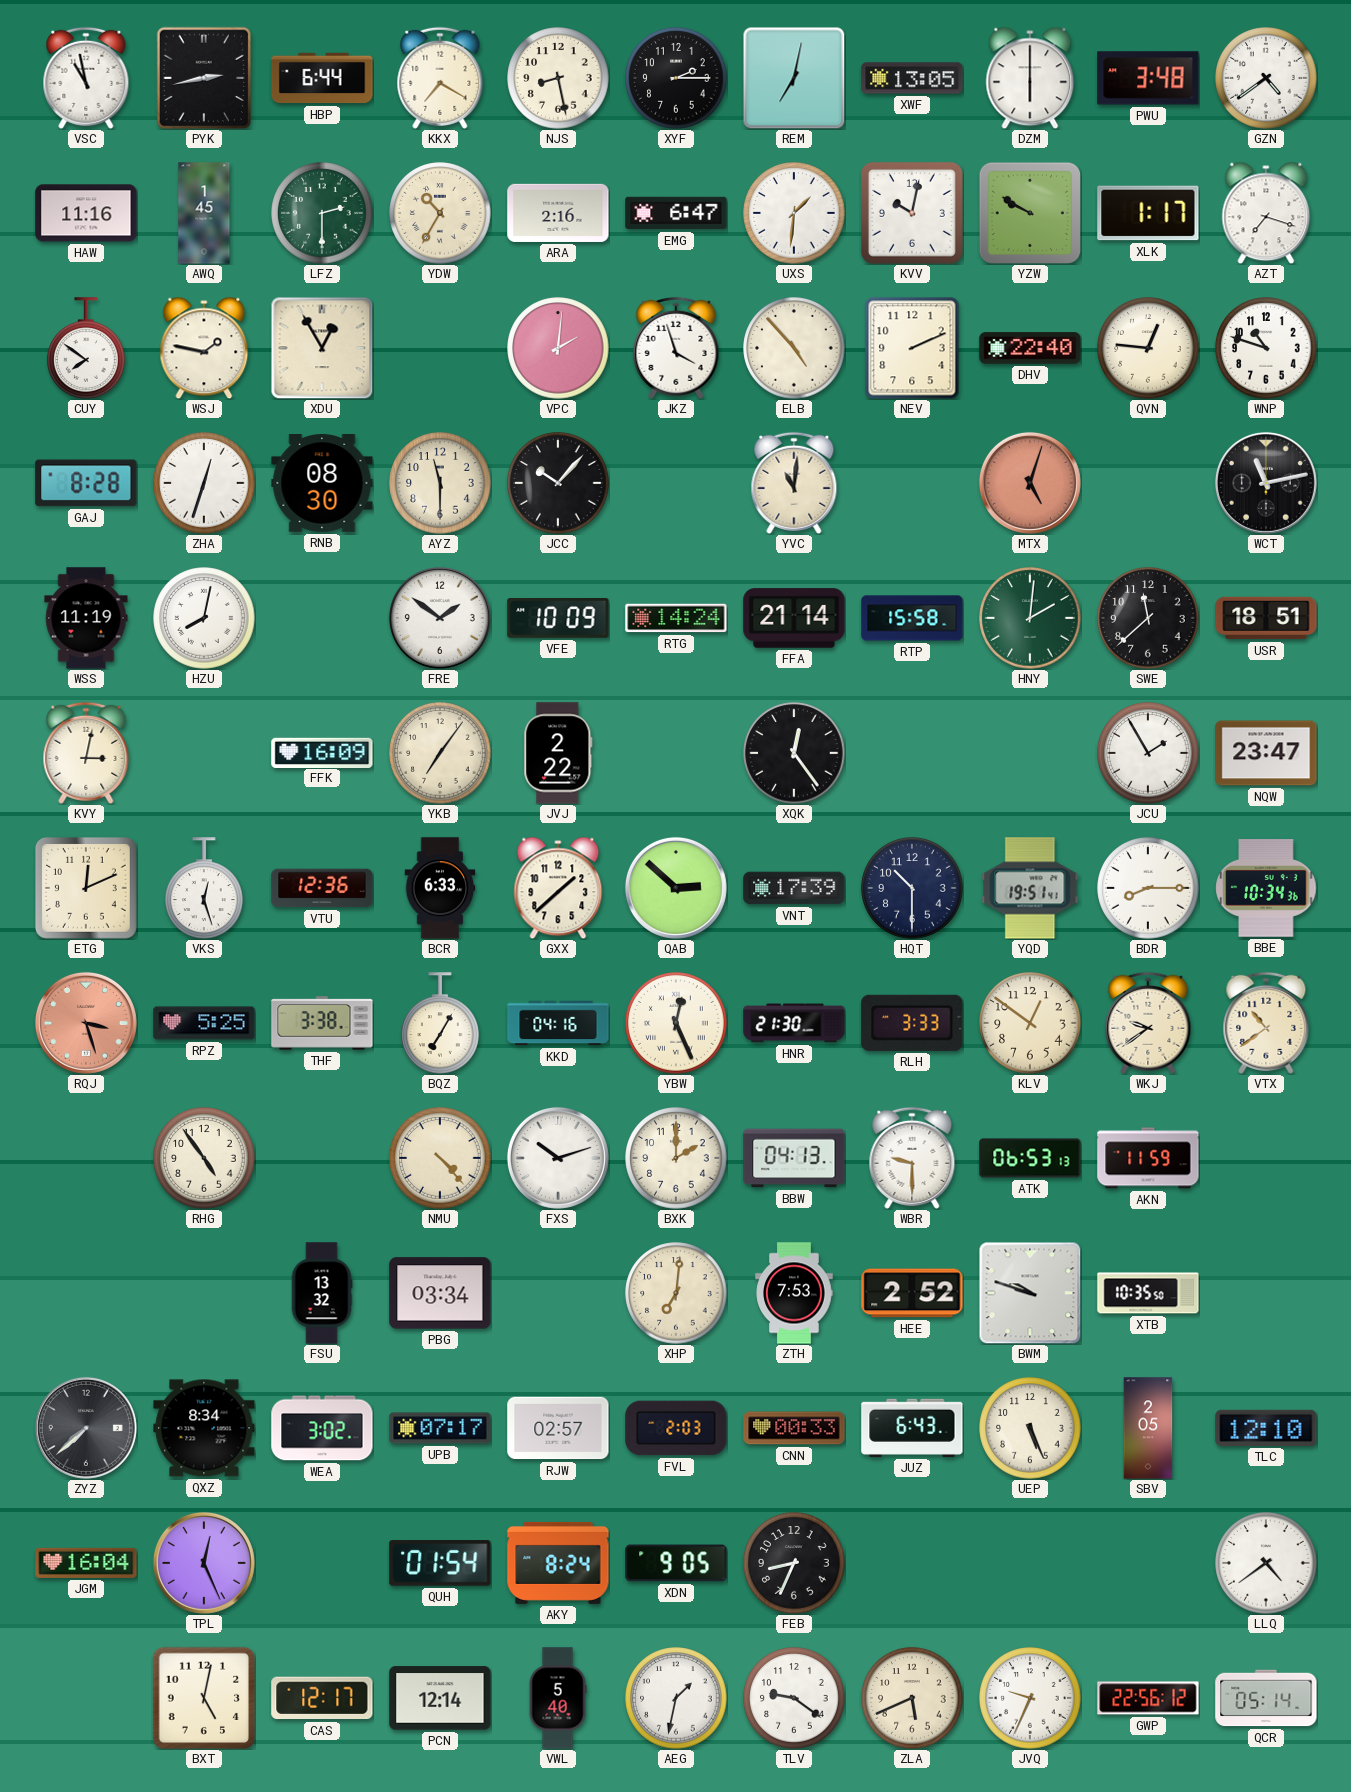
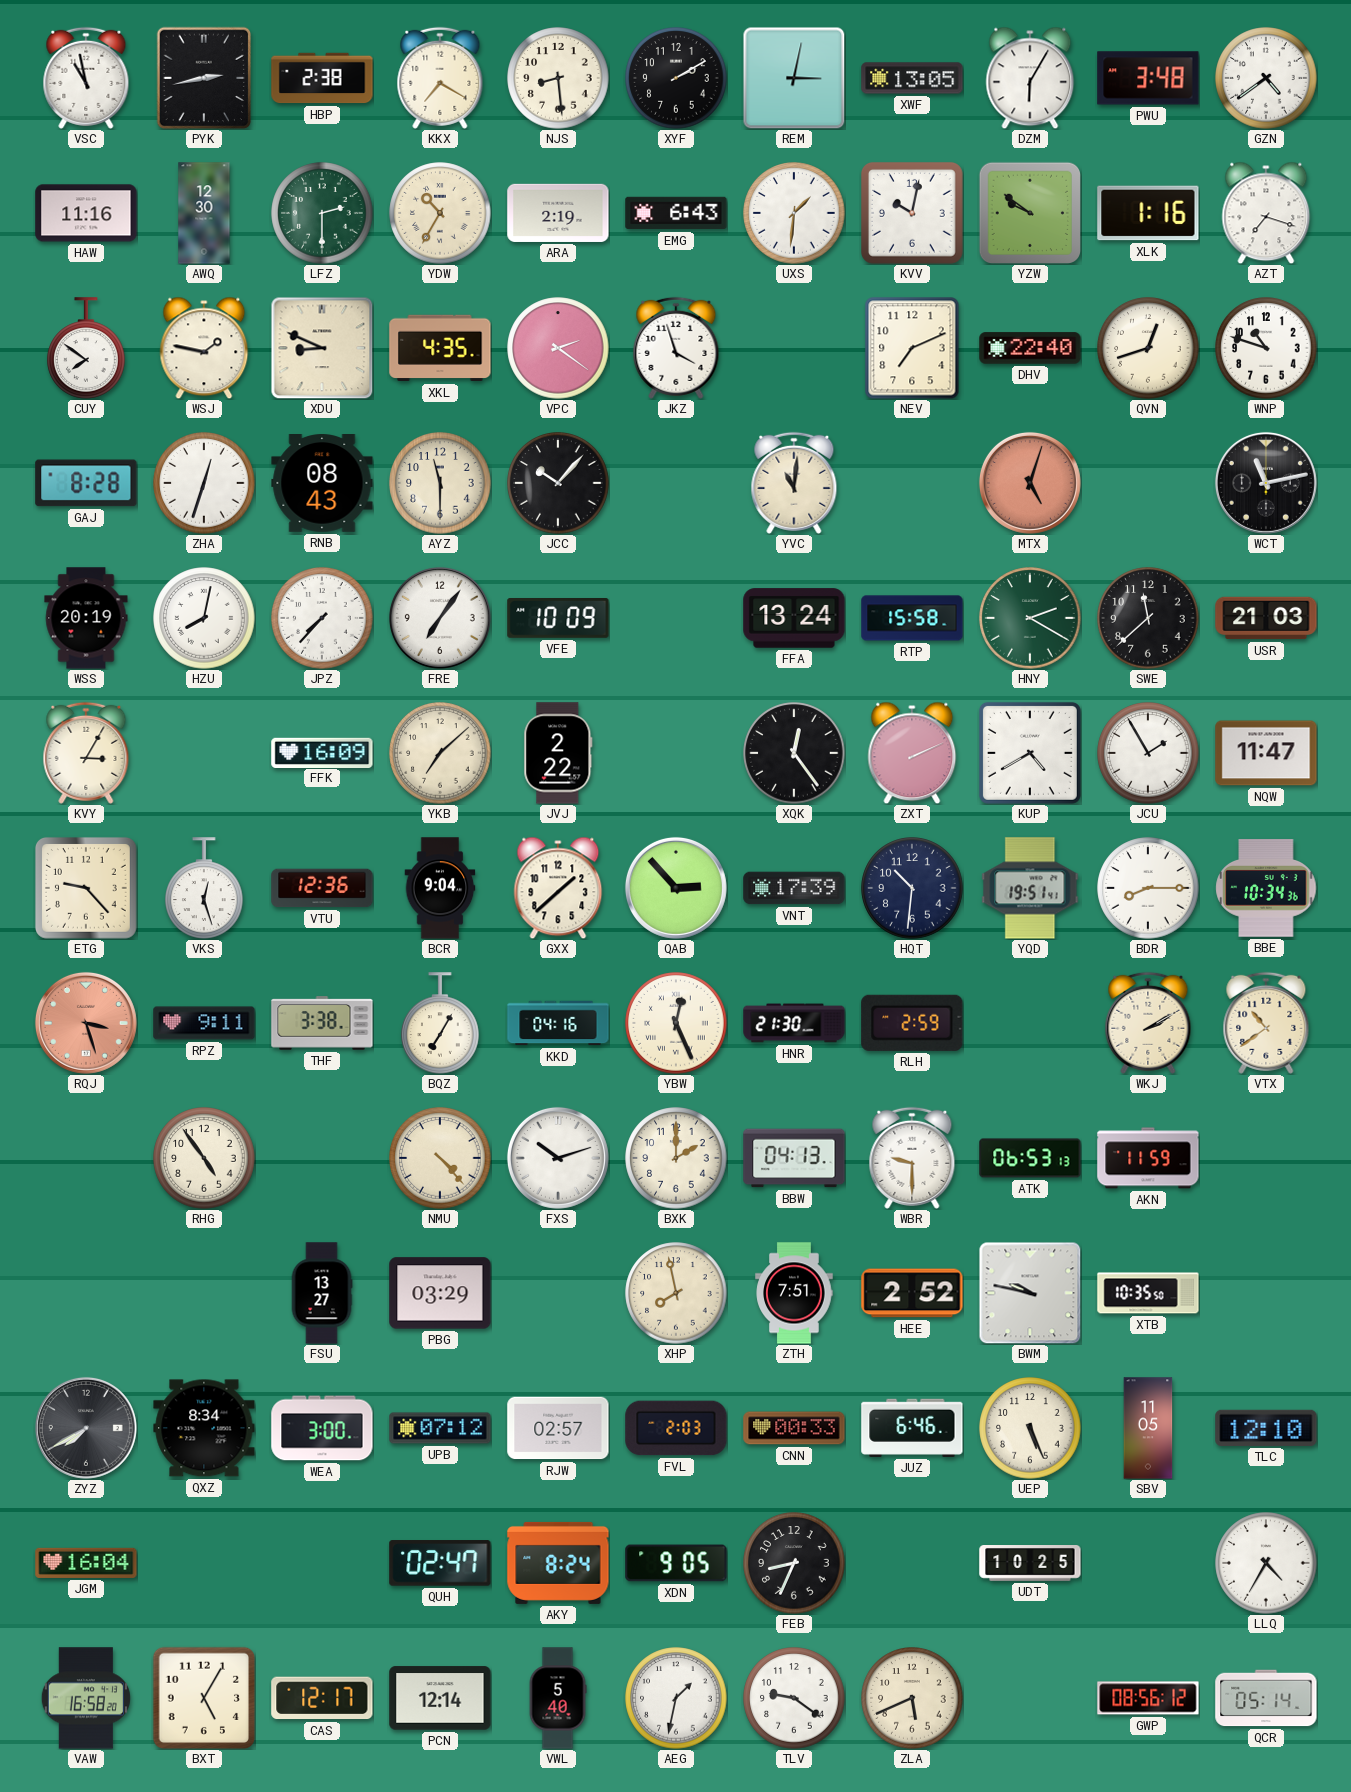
HBP: 6:44 -> 2:38 (322, 78)
NJS: 8:28 -> 8:29 (558, 78)
XYF: 2:15 -> 2:10 (676, 78)
REM: 7:02 -> 3:02 (794, 78)
DZM: 6:00 -> 6:05 (1030, 78)
AWQ: 1:45 -> 12:30 (204, 213)
ARA: 2:16 -> 2:19 (558, 213)
EMG: 6:47 -> 6:43 (676, 213)
YZW: 9:50 -> 9:51 (1029, 212)
XLK: 1:17 -> 1:16 (1148, 213)
XDU: 12:55 -> 8:49 (322, 348)
XKL: none -> 4:35 (440, 348)
VPC: 2:01 -> 2:21 (558, 348)
ELB: 4:53 -> none (794, 348)
NEV: 2:11 -> 7:11 (912, 348)
QVN: 12:46 -> 12:42 (1148, 348)
RNB: 08:30 -> 08:43 (322, 484)
WSS: 11:19 -> 20:19 (86, 618)
JPZ: none -> 7:37 (322, 618)
FRE: 1:51 -> 7:06 (440, 618)
RTG: 14:24 -> none (676, 618)
FFA: 21:14 -> 13:24 (794, 618)
HNY: 2:01 -> 2:20 (1030, 618)
USR: 18:51 -> 21:03 (1266, 618)
KVY: 3:02 -> 3:05 (86, 753)
YKB: 7:06 -> 7:08 (440, 753)
ZXT: none -> 2:11 (912, 753)
KUP: none -> 4:40 (1030, 753)
NQW: 23:47 -> 11:47 (1266, 753)
ETG: 12:11 -> 9:23 (86, 888)
BCR: 6:33 -> 9:04 (440, 888)
QAB: 2:52 -> 2:53 (676, 888)
HQT: 10:30 -> 10:31 (912, 888)
RPZ: 5:25 -> 9:11 (204, 1023)
RLH: 3:33 -> 2:59 (912, 1023)
KLV: 12:51 -> none (1030, 1023)
WKJ: 9:39 -> 2:10 (1148, 1023)
FSU: 13:32 -> 13:27 (322, 1293)
PBG: 03:34 -> 03:29 (440, 1293)
XHP: 7:01 -> 7:58 (676, 1293)
ZTH: 7:53 -> 7:51 (794, 1293)
BWM: 9:48 -> 9:47 (1030, 1293)
ZYZ: 7:38 -> 7:40 (86, 1428)
WEA: 3:02 -> 3:00 (322, 1428)
UPB: 07:17 -> 07:12 (440, 1428)
JUZ: 6:43 -> 6:46 (912, 1428)
SBV: 2:05 -> 11:05 (1148, 1428)
TPL: 12:26 -> none (204, 1563)
QUH: 01:54 -> 02:47 (440, 1563)
UDT: none -> 10:25 (1030, 1564)
LLQ: 4:39 -> 4:35 (1266, 1563)
VAW: none -> 16:58 (86, 1698)
BXT: 5:02 -> 5:05 (204, 1698)
JVQ: 9:34 -> none (1030, 1698)
GWP: 22:56 -> 08:56 (1148, 1698)
